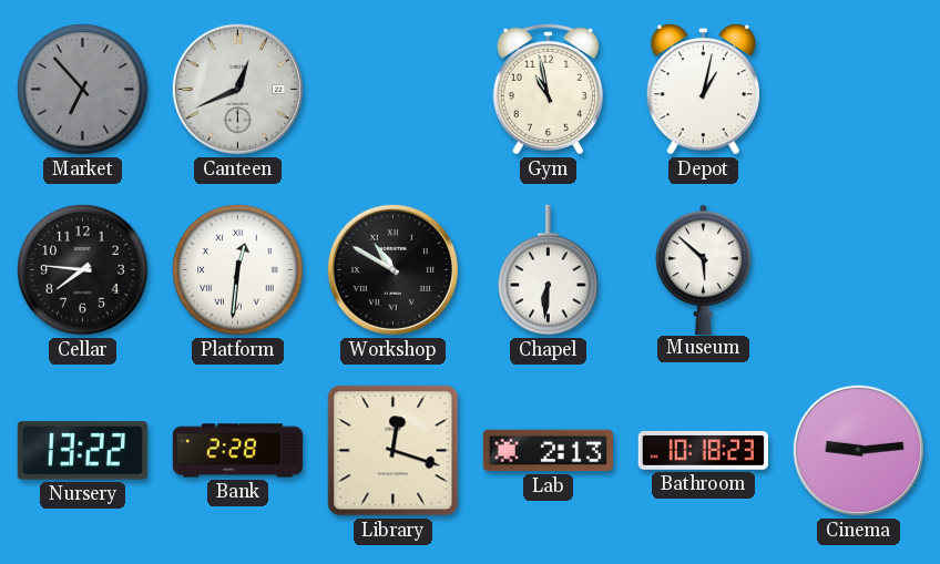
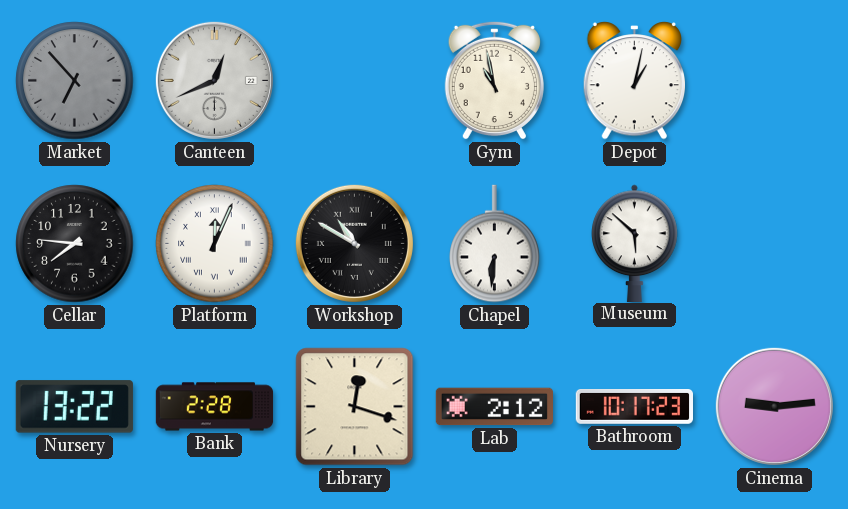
Platform: 12:31 -> 12:04 (215, 244)
Lab: 2:13 -> 2:12 (494, 407)
Bathroom: 10:18 -> 10:17 (634, 407)
